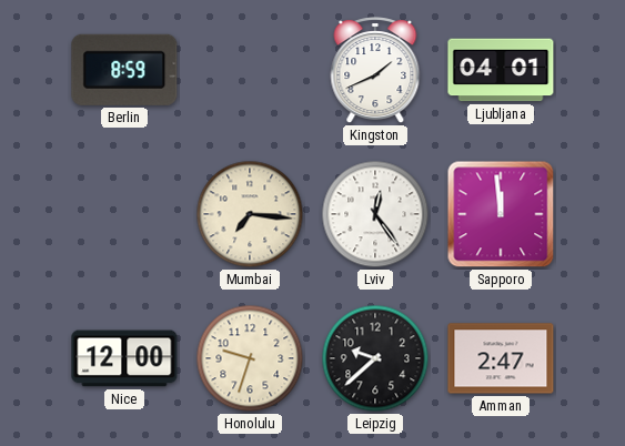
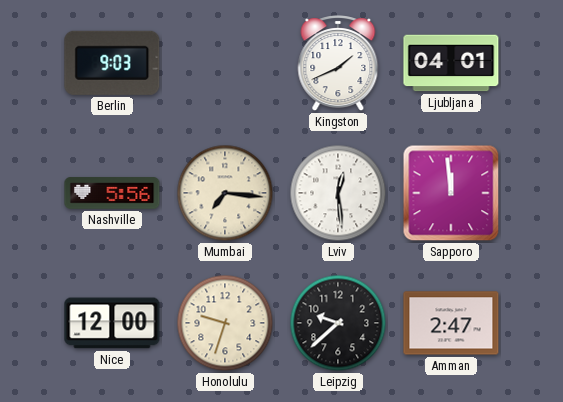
Berlin: 8:59 -> 9:03 (112, 63)
Nashville: none -> 5:56 (112, 193)
Lviv: 12:24 -> 12:29 (338, 193)
